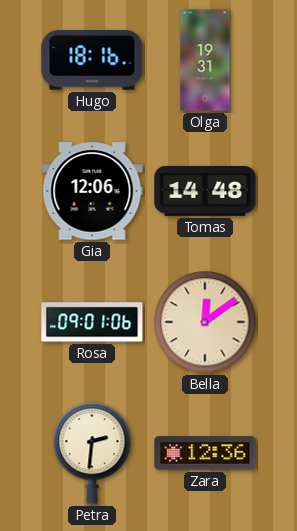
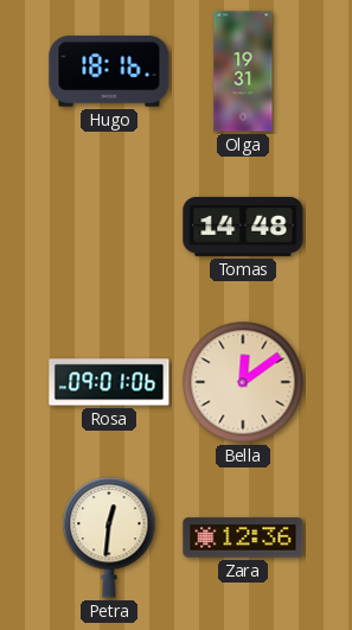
Gia: 12:06 -> none (92, 191)
Petra: 2:31 -> 12:31 (109, 537)
